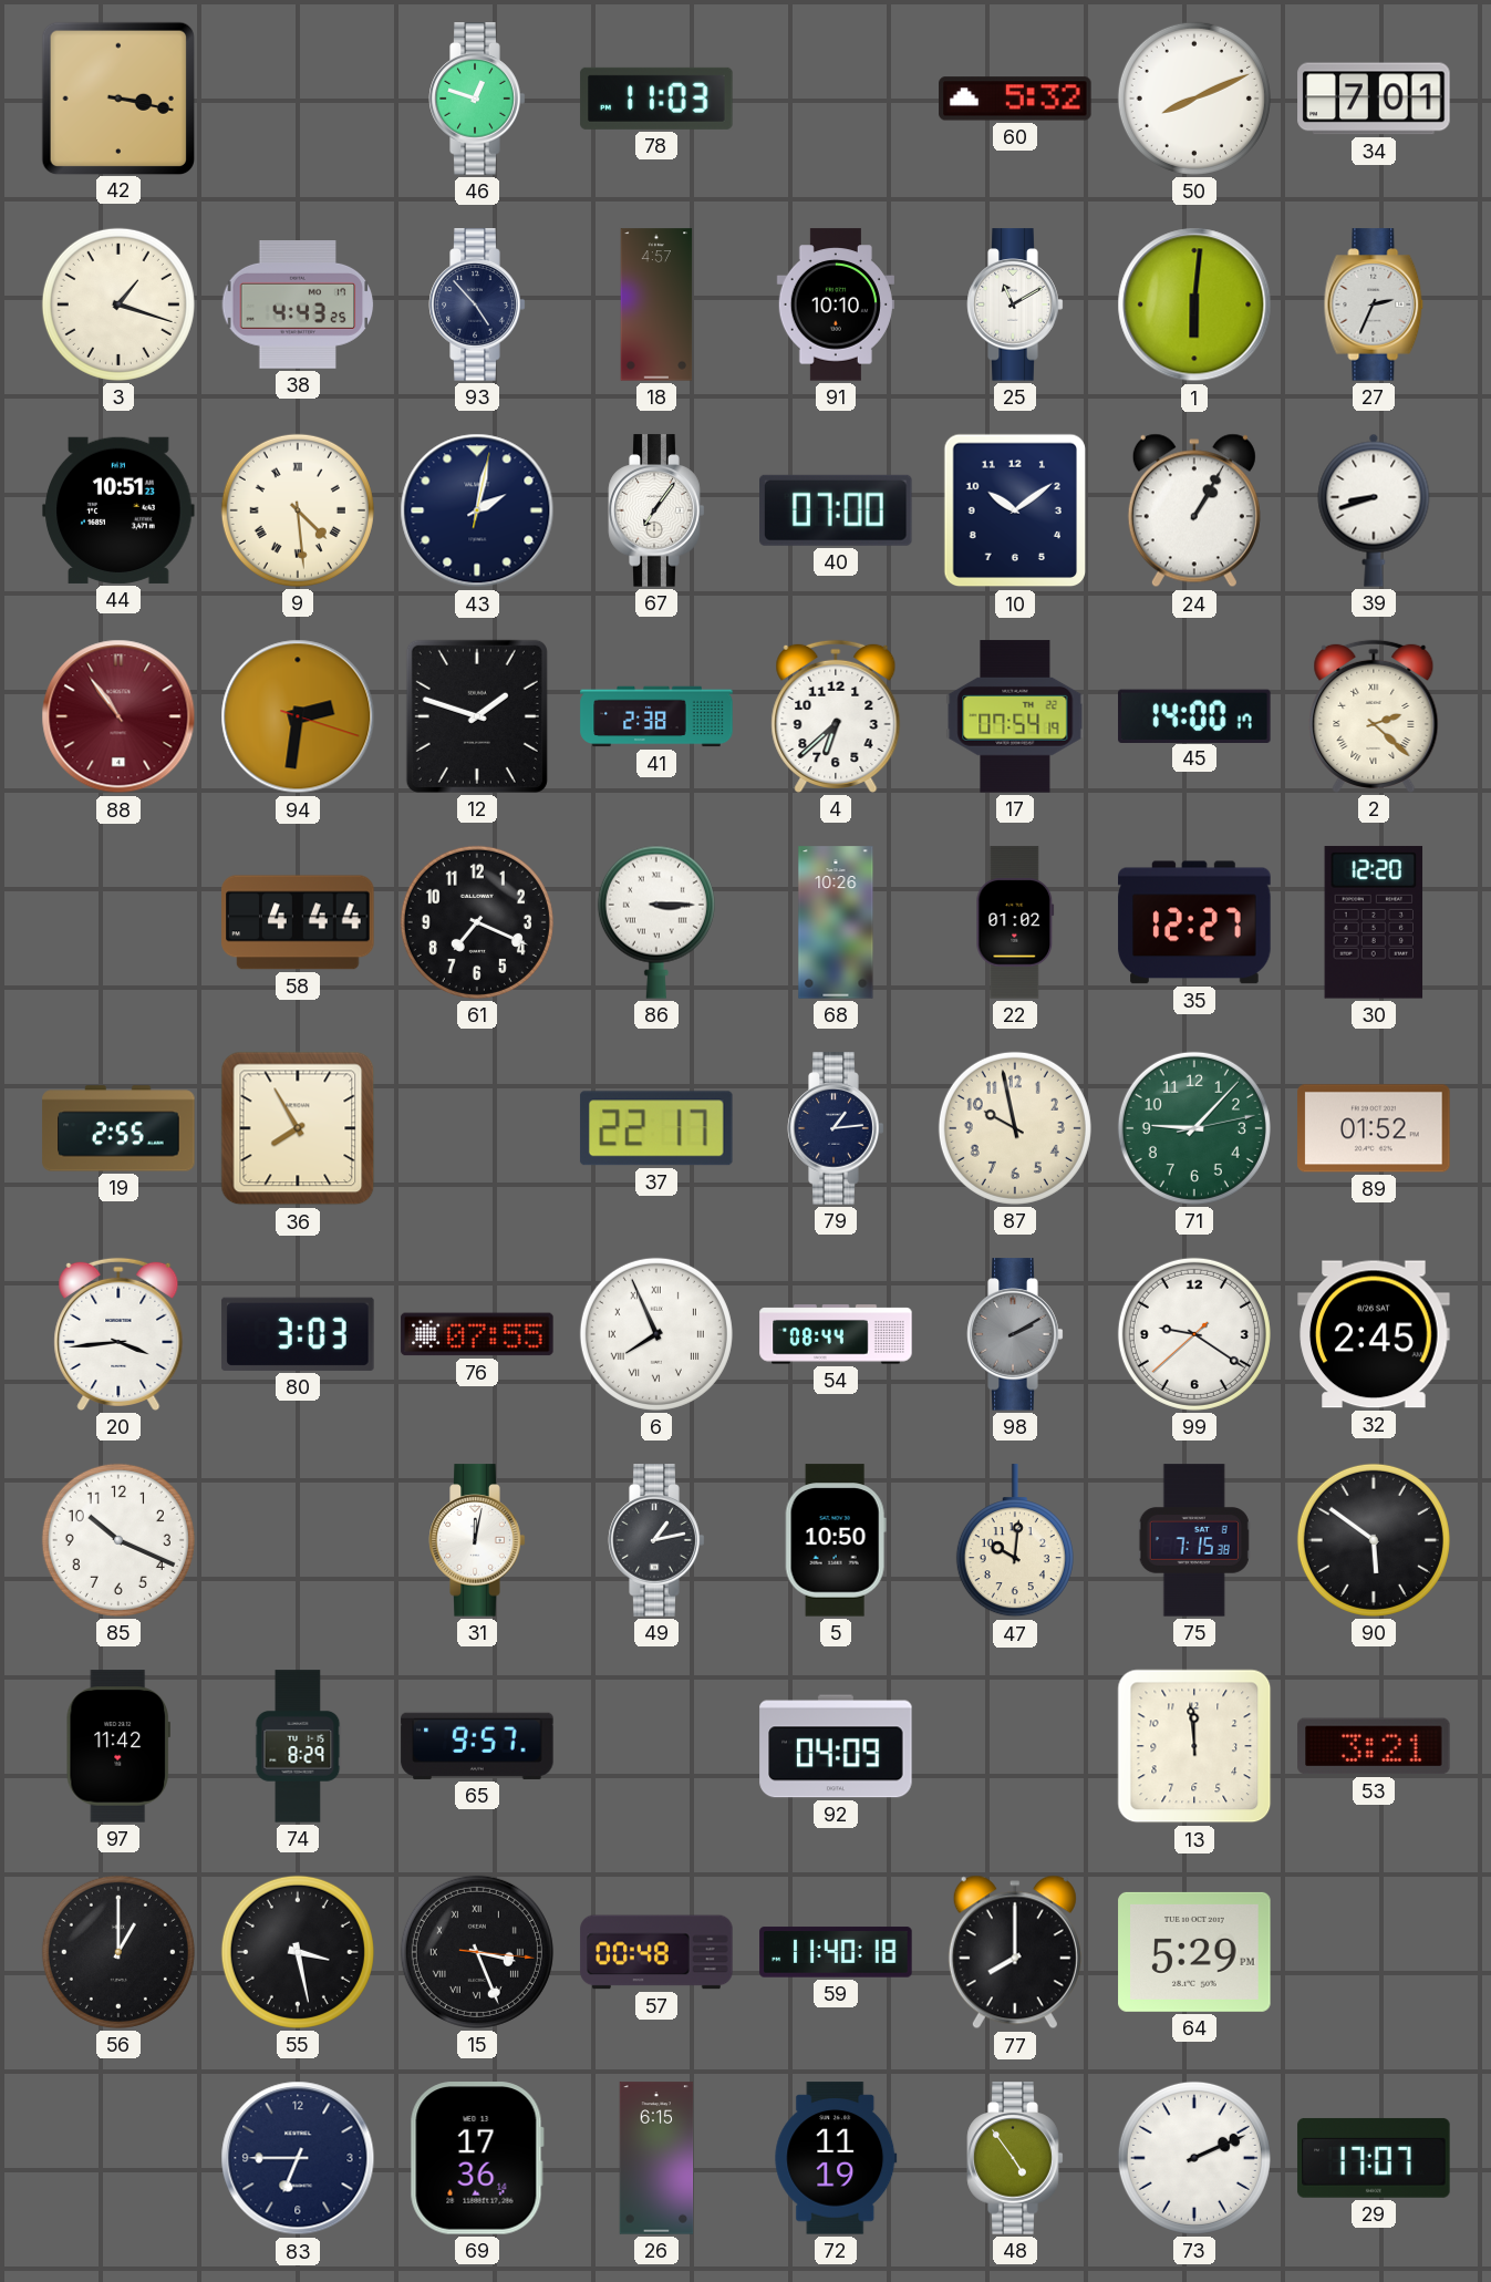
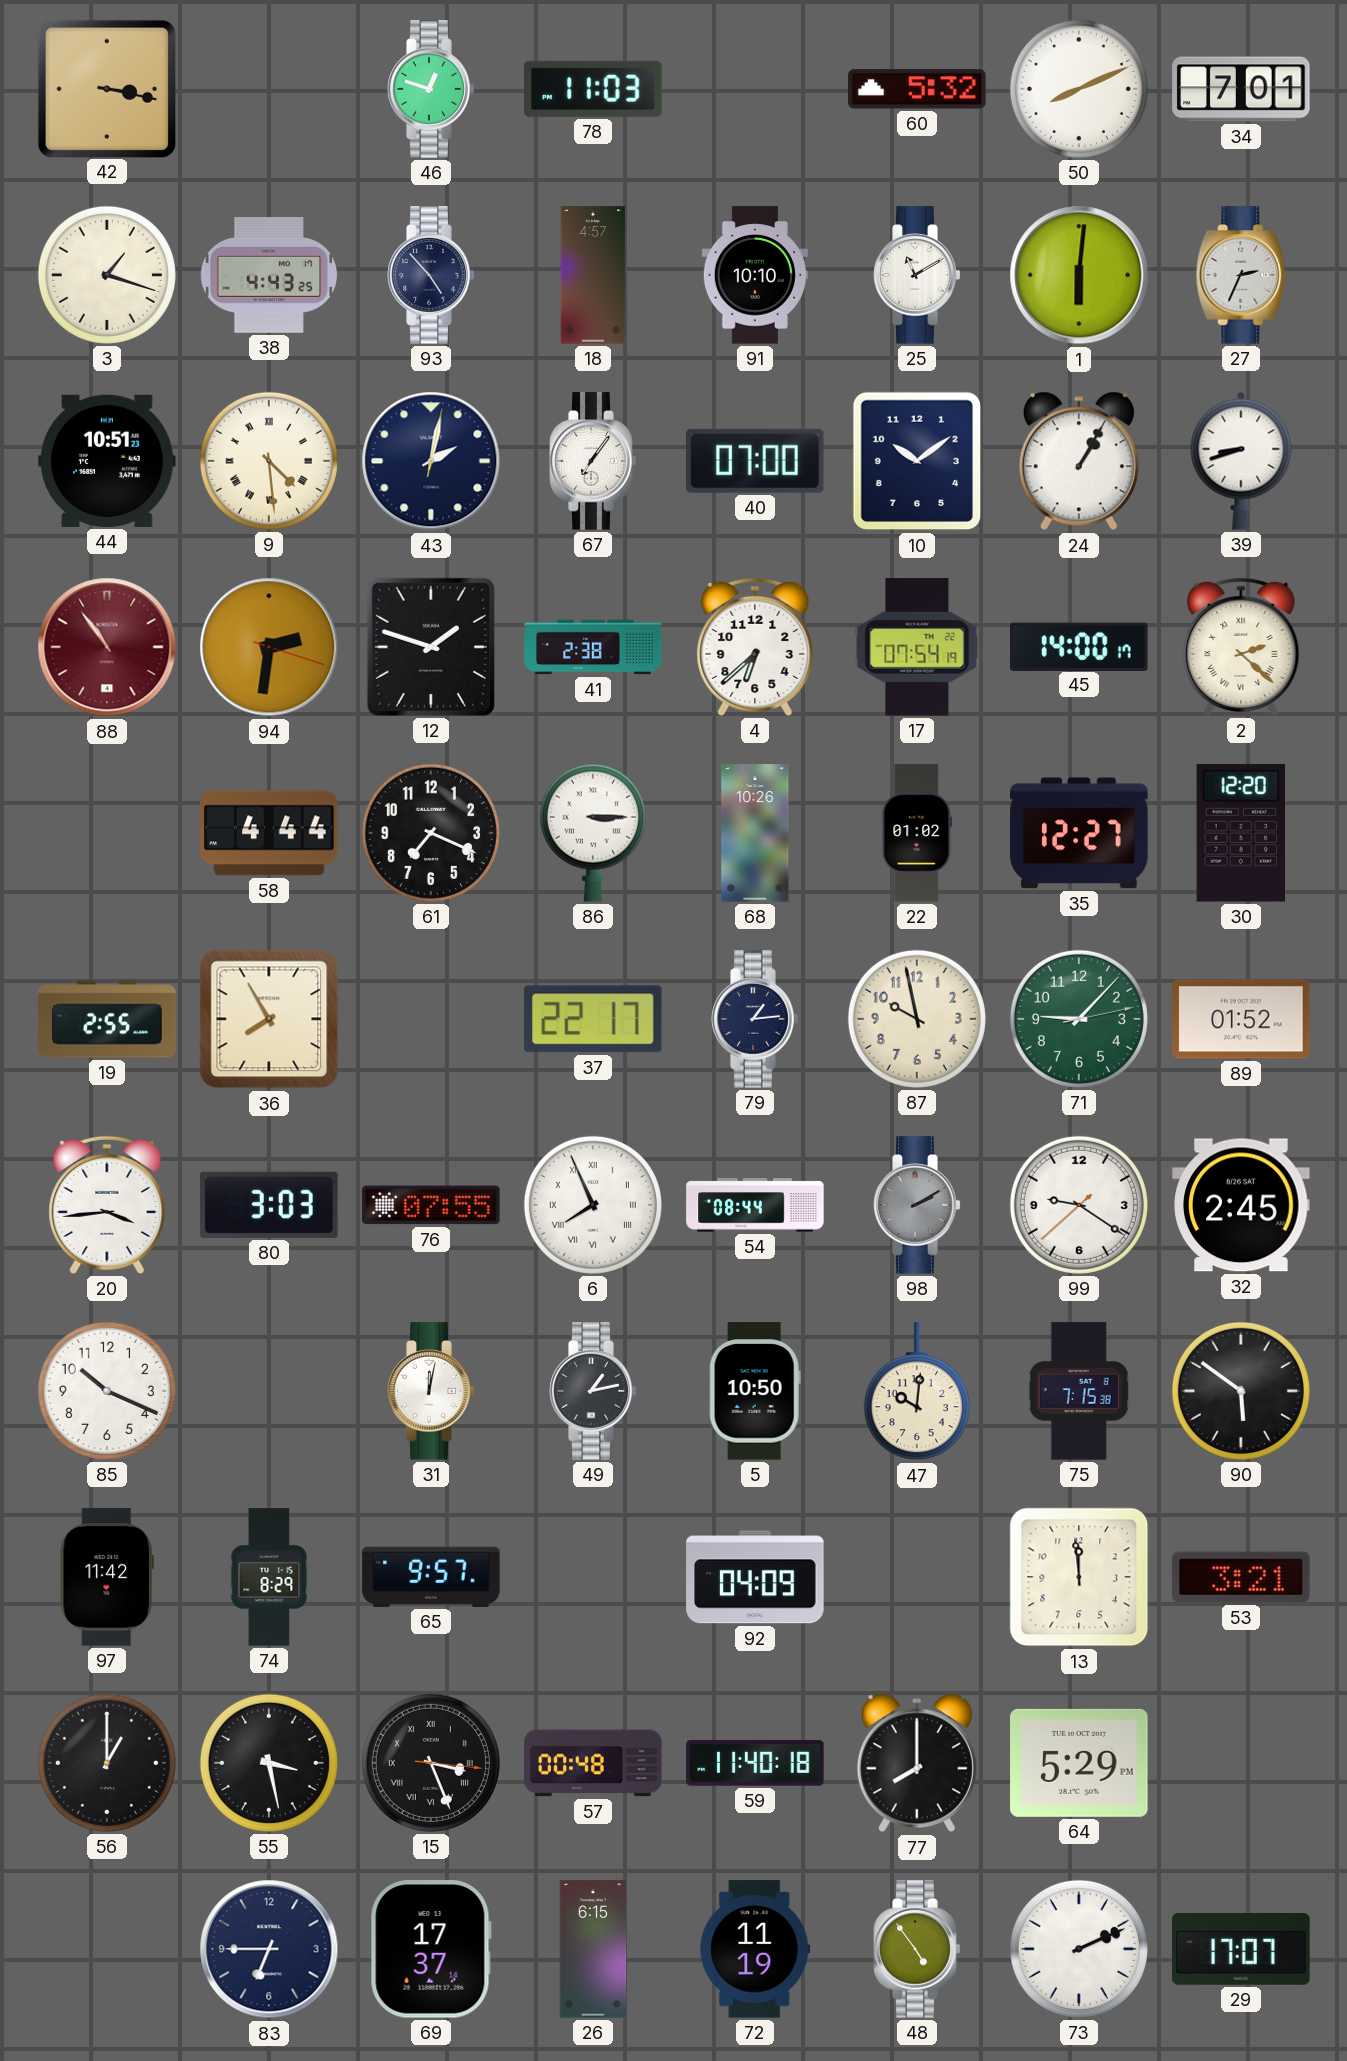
69: 17:36 -> 17:37 (431, 1949)
